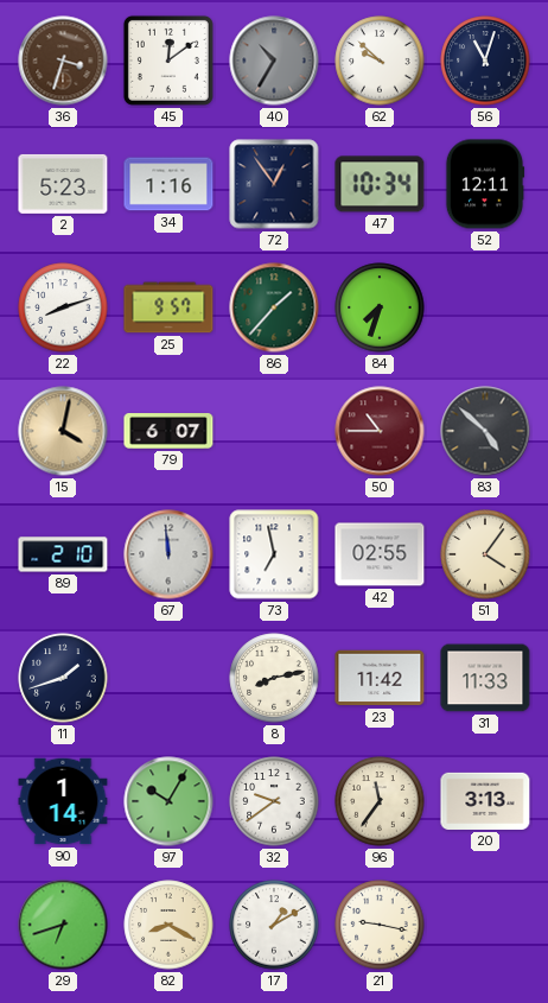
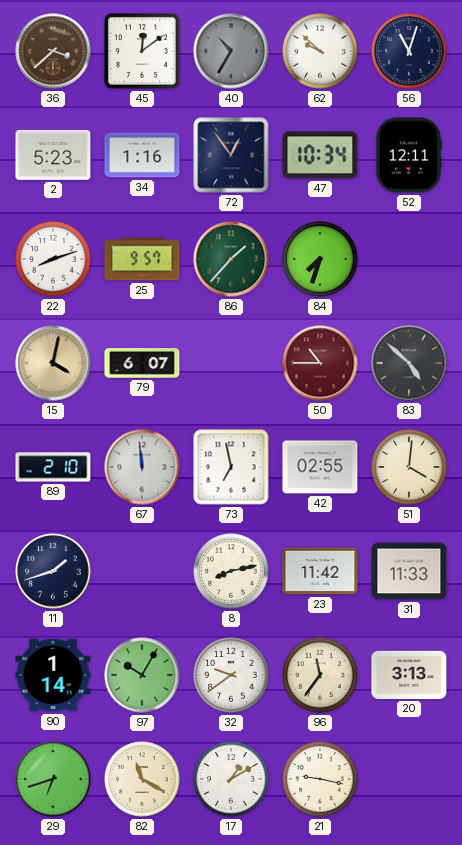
36: 3:33 -> 3:38 (53, 51)
51: 4:06 -> 4:01 (409, 467)
82: 8:20 -> 11:20 (142, 779)
